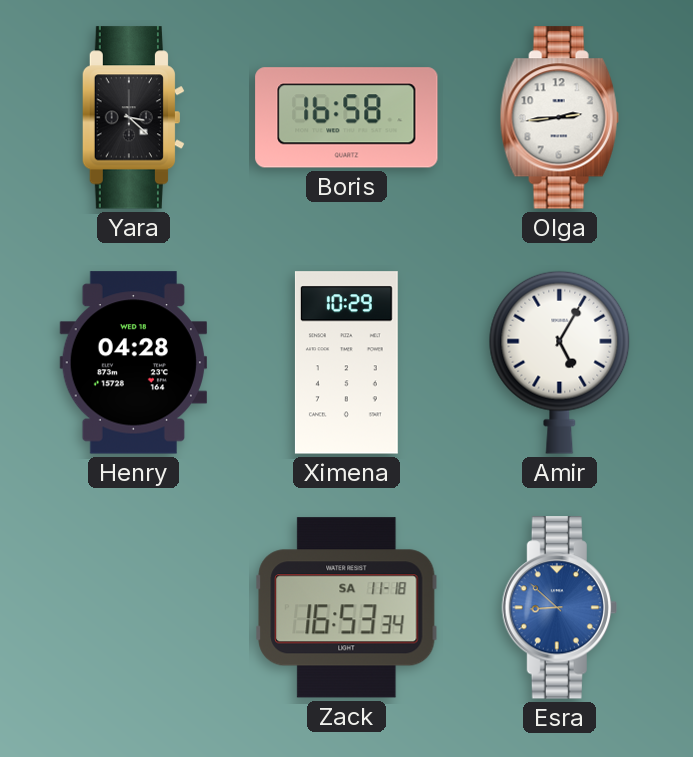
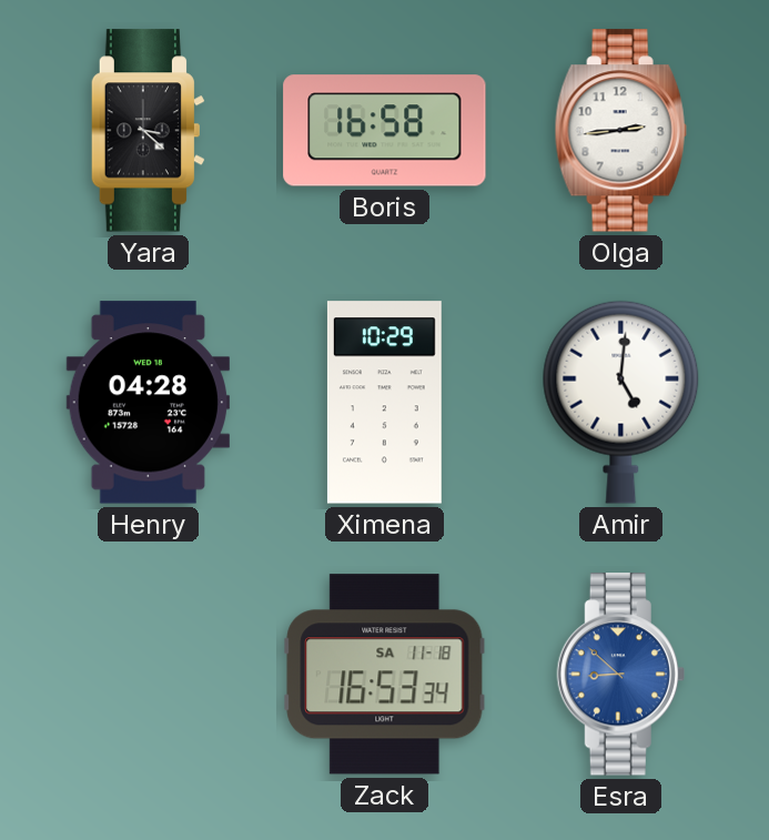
Amir: 5:05 -> 5:01 (621, 402)
